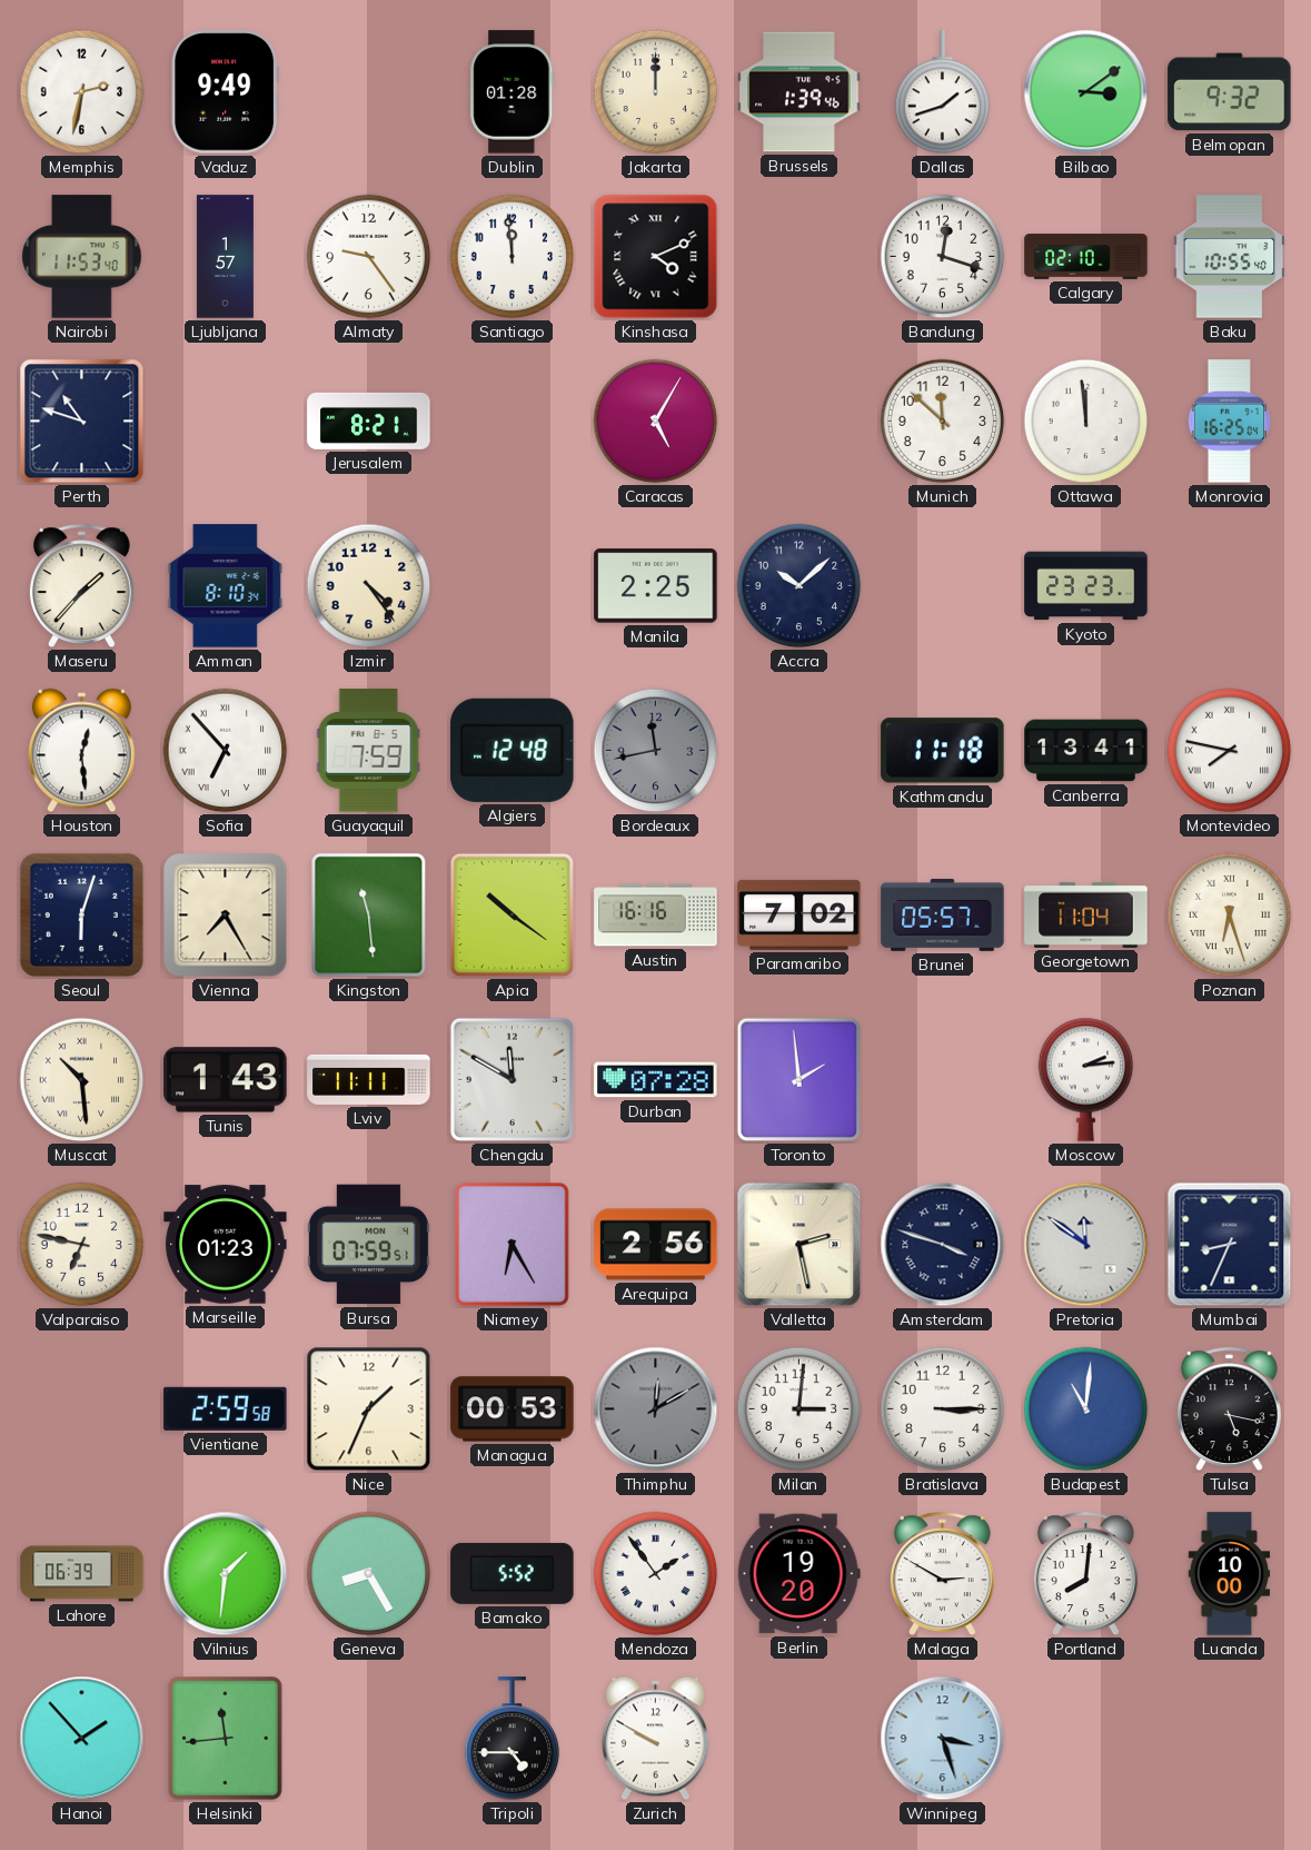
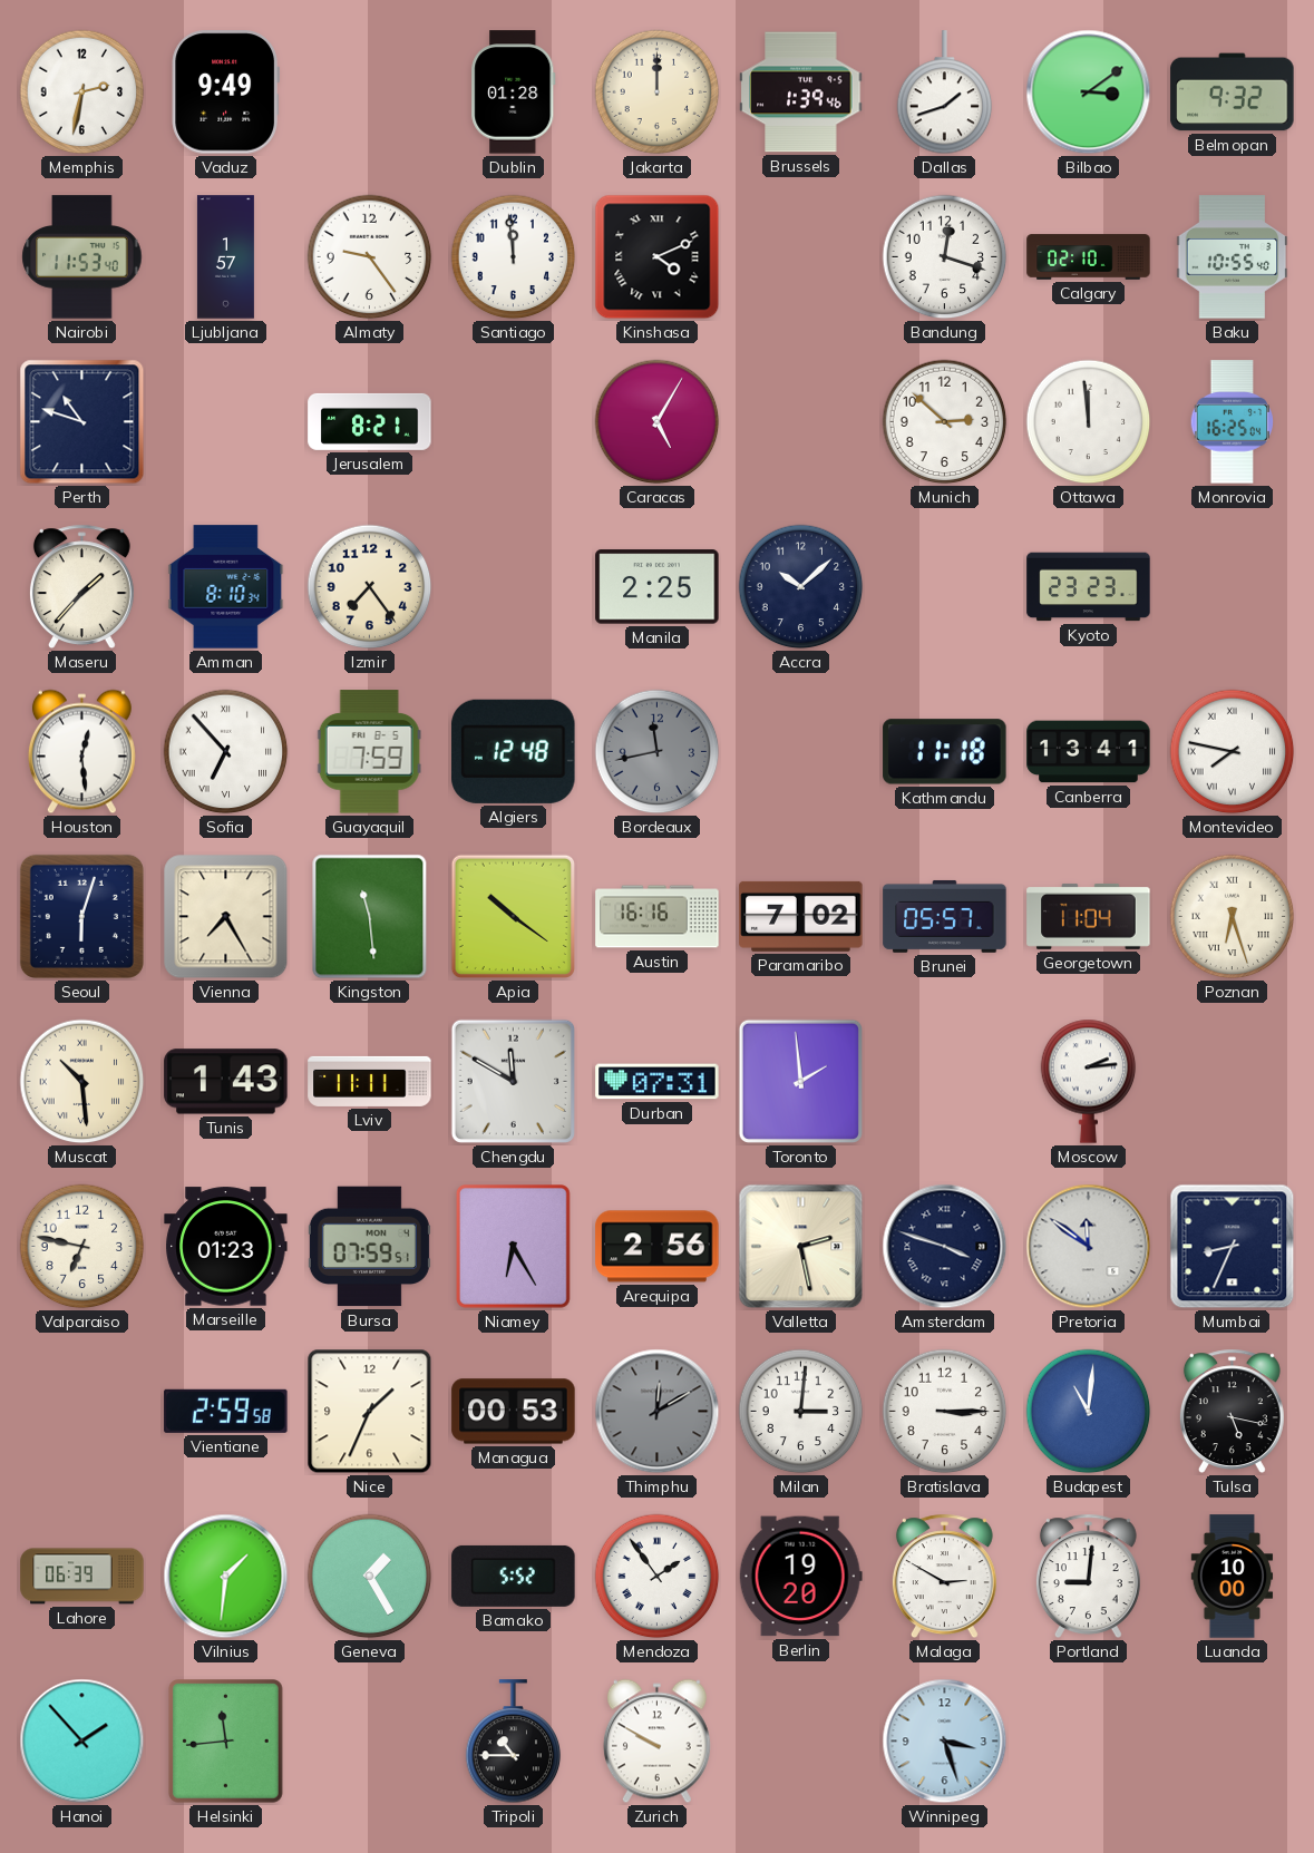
Munich: 11:52 -> 2:52 (945, 422)
Izmir: 4:24 -> 7:24 (370, 587)
Durban: 07:28 -> 07:31 (658, 1082)
Geneva: 8:25 -> 1:25 (370, 1577)
Portland: 8:01 -> 9:01 (1088, 1576)
Tripoli: 4:45 -> 10:45 (514, 1742)
